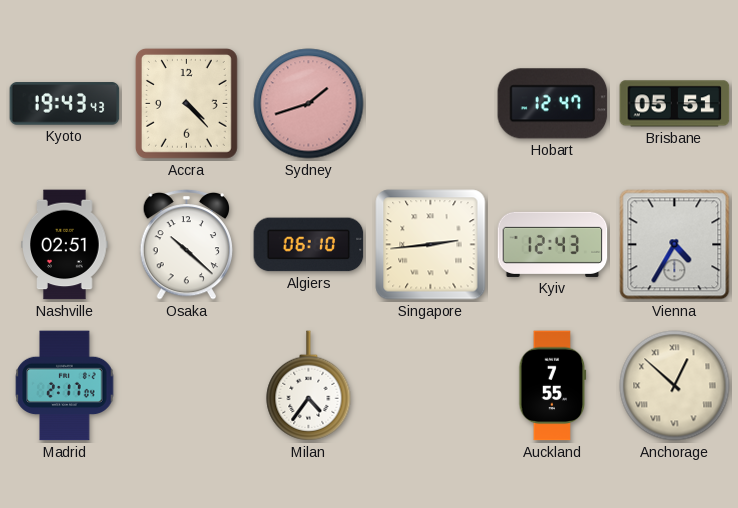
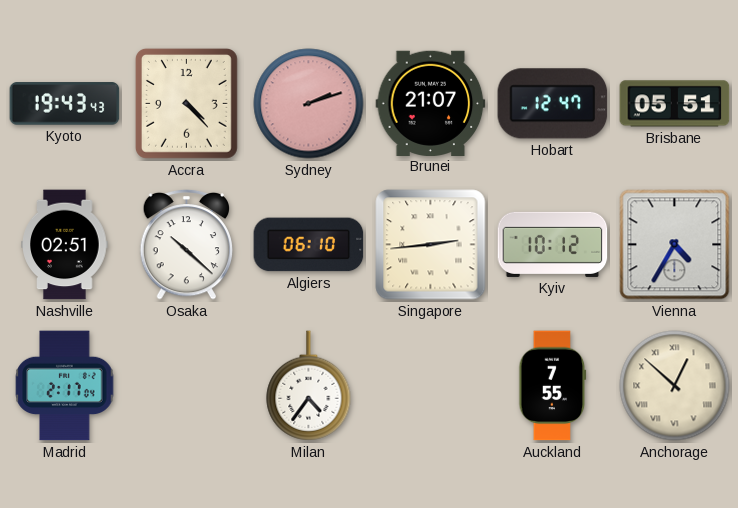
Sydney: 1:42 -> 2:12 (309, 104)
Brunei: none -> 21:07 (431, 103)
Kyiv: 12:43 -> 10:12 (553, 244)
